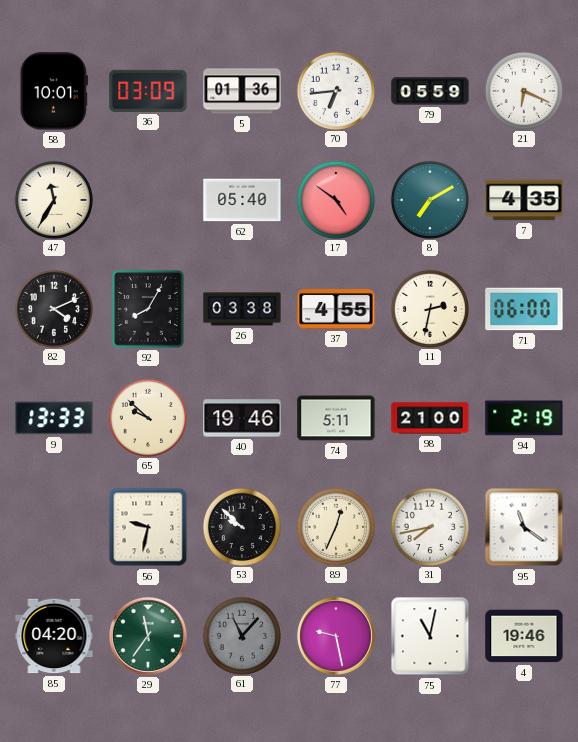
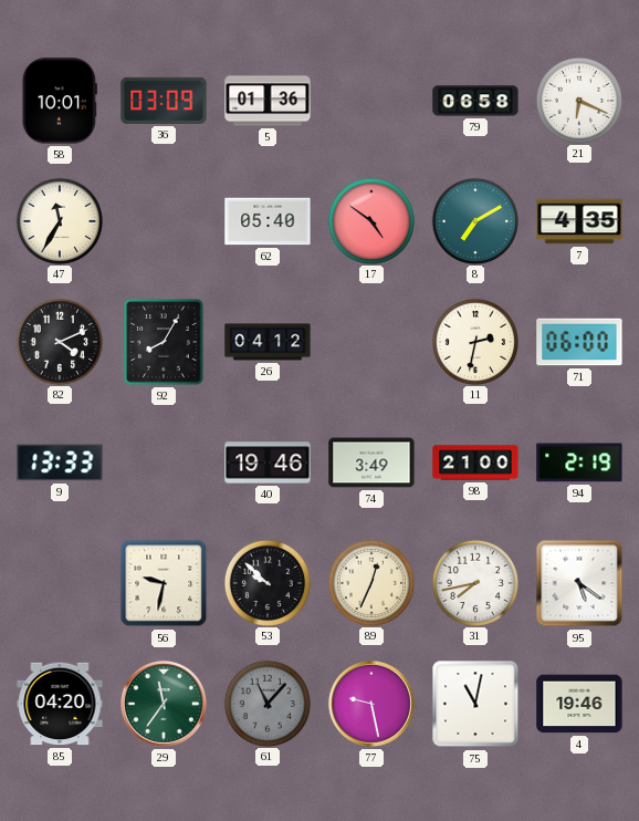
70: 6:44 -> none (335, 90)
79: 05:59 -> 06:58 (475, 101)
26: 03:38 -> 04:12 (268, 342)
37: 4:55 -> none (336, 309)
65: 9:52 -> none (147, 417)
74: 5:11 -> 3:49 (371, 463)
95: 11:21 -> 5:21 (579, 583)
